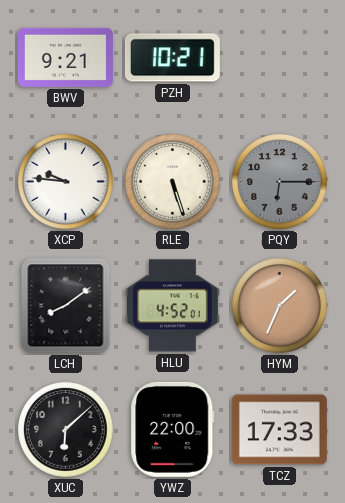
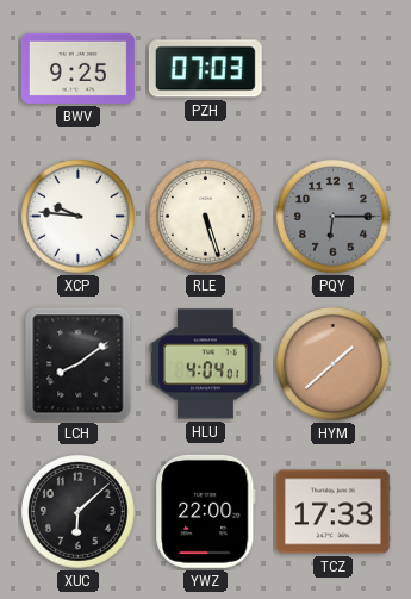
BWV: 9:21 -> 9:25 (77, 68)
PZH: 10:21 -> 07:03 (205, 69)
HLU: 4:52 -> 4:04 (205, 364)
HYM: 1:34 -> 1:38 (334, 364)
